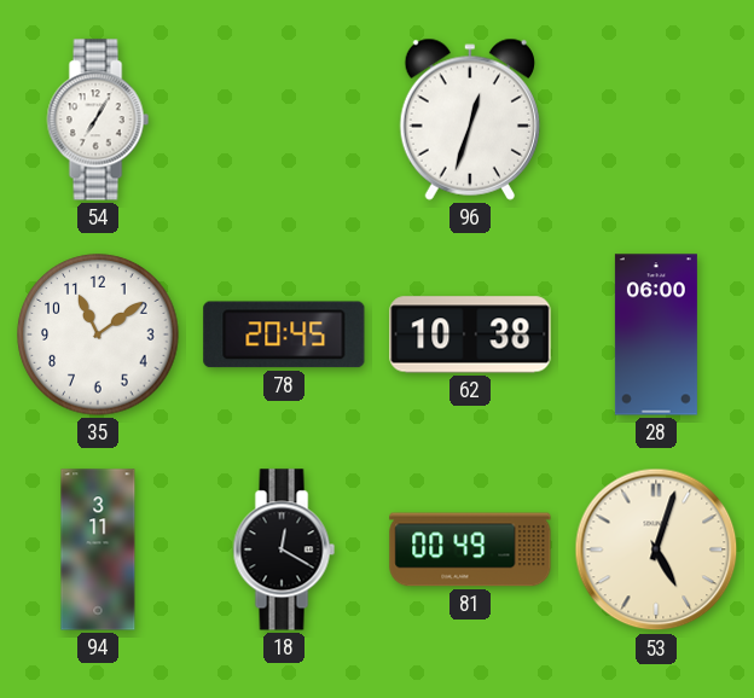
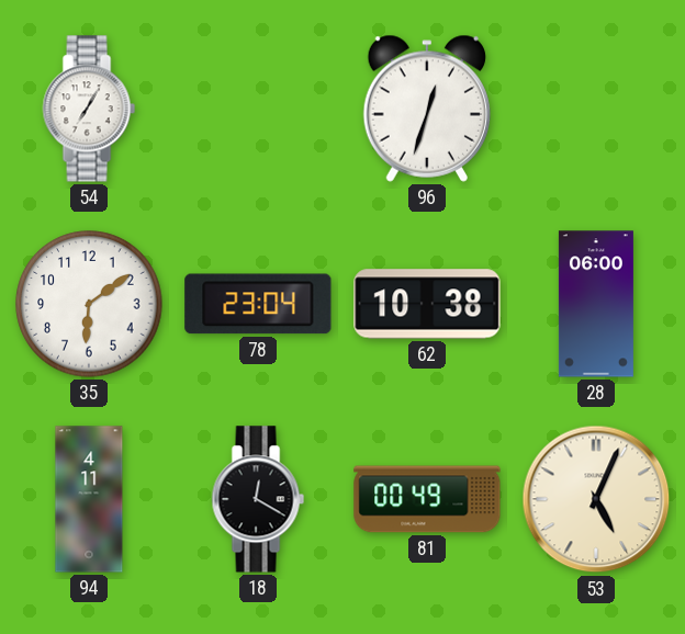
35: 11:09 -> 6:09 (89, 304)
78: 20:45 -> 23:04 (258, 304)
94: 3:11 -> 4:11 (89, 499)
53: 5:03 -> 5:04 (596, 499)
